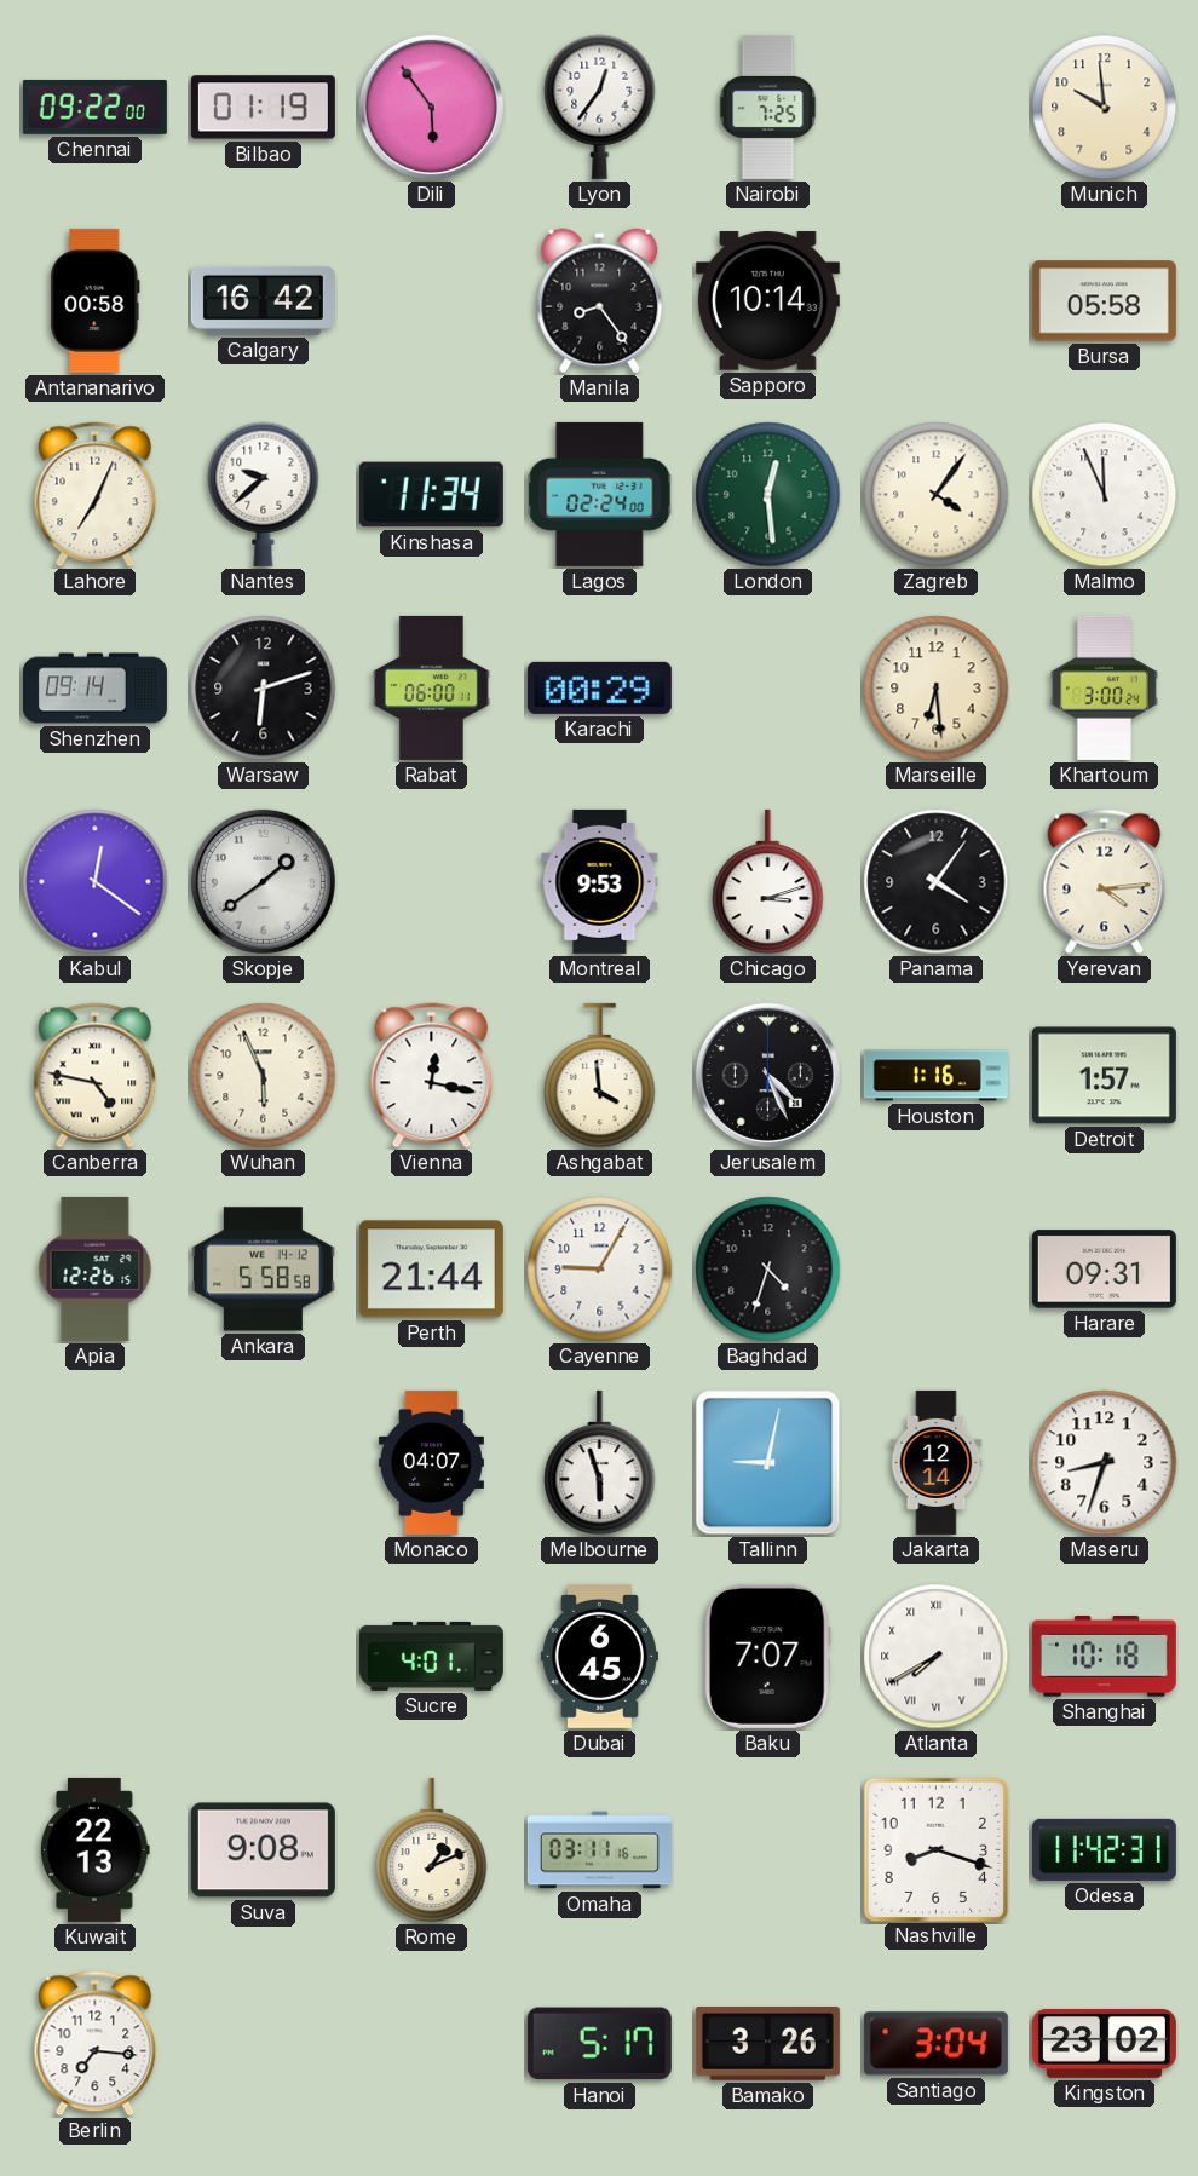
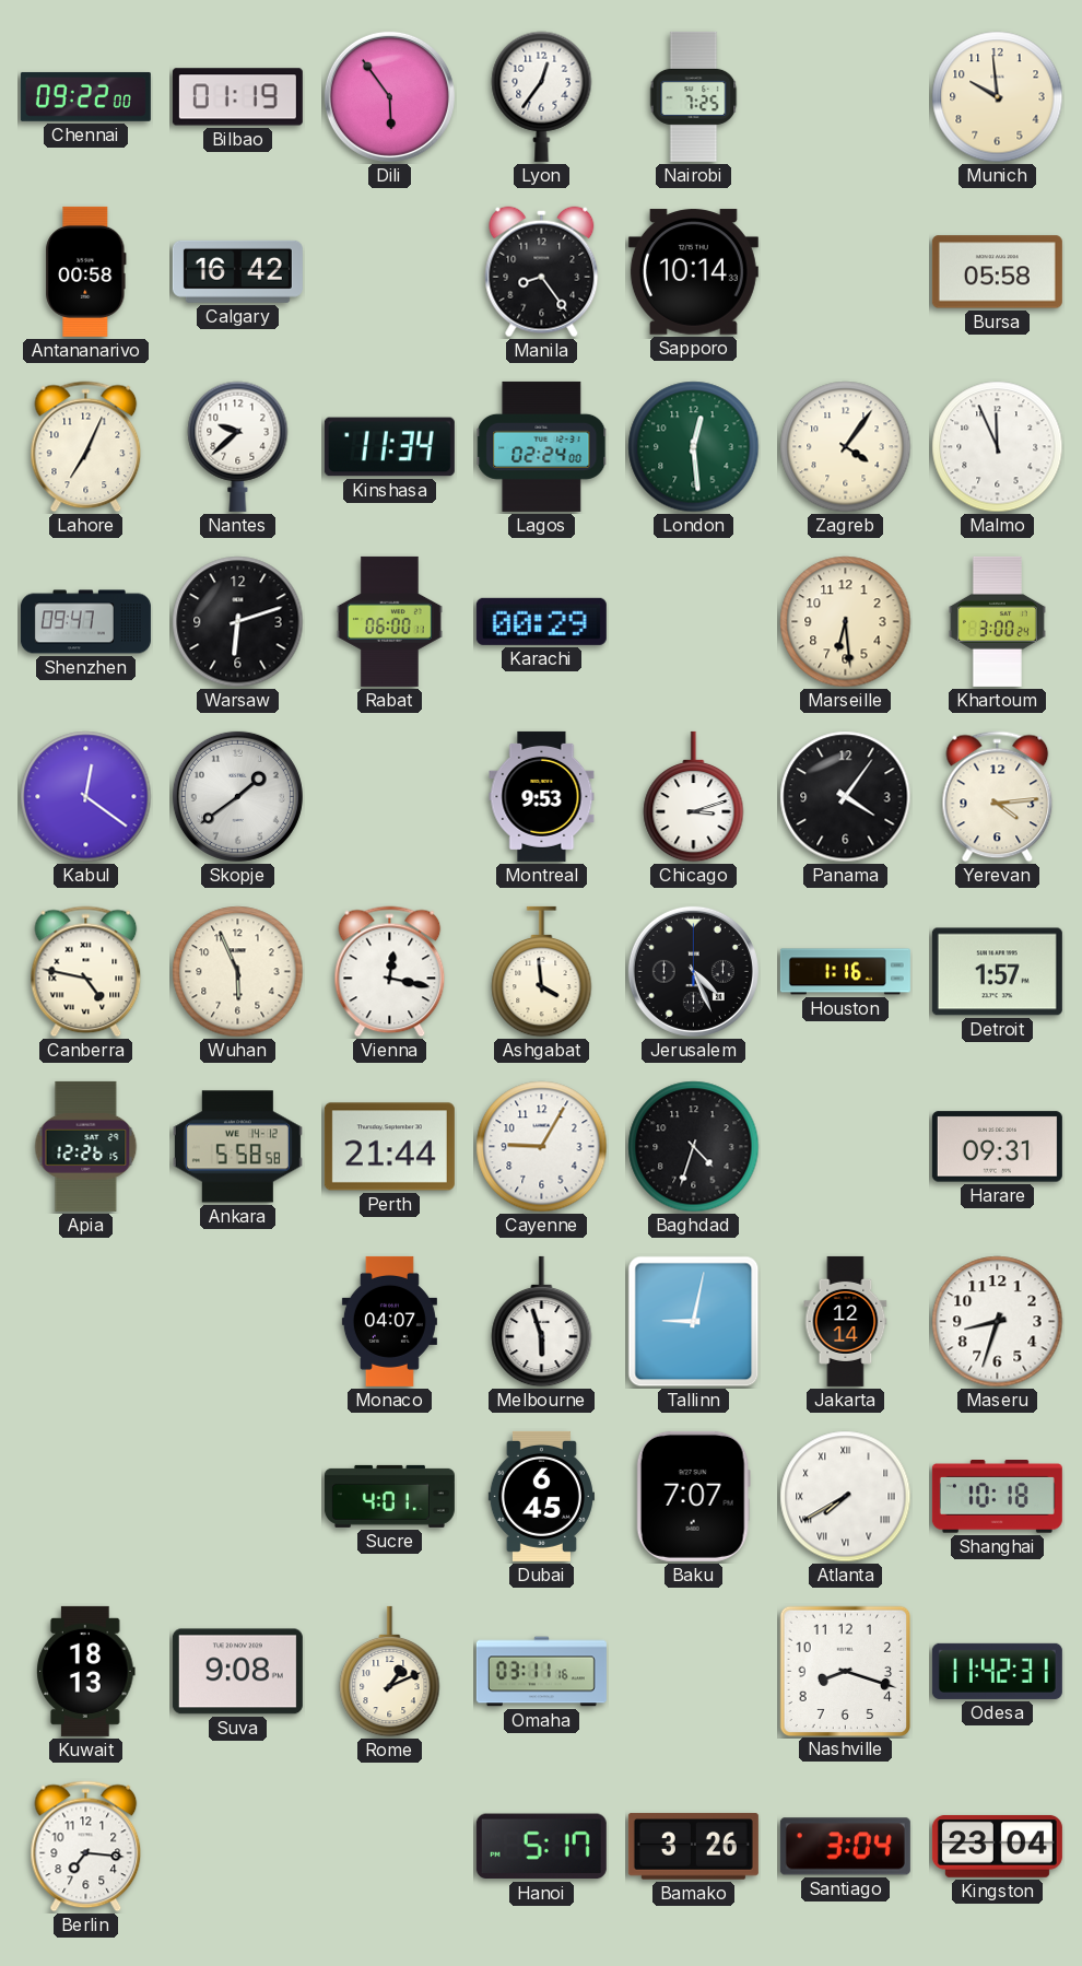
Shenzhen: 09:14 -> 09:47 (85, 622)
Kuwait: 22:13 -> 18:13 (86, 1671)
Kingston: 23:02 -> 23:04 (997, 1846)
